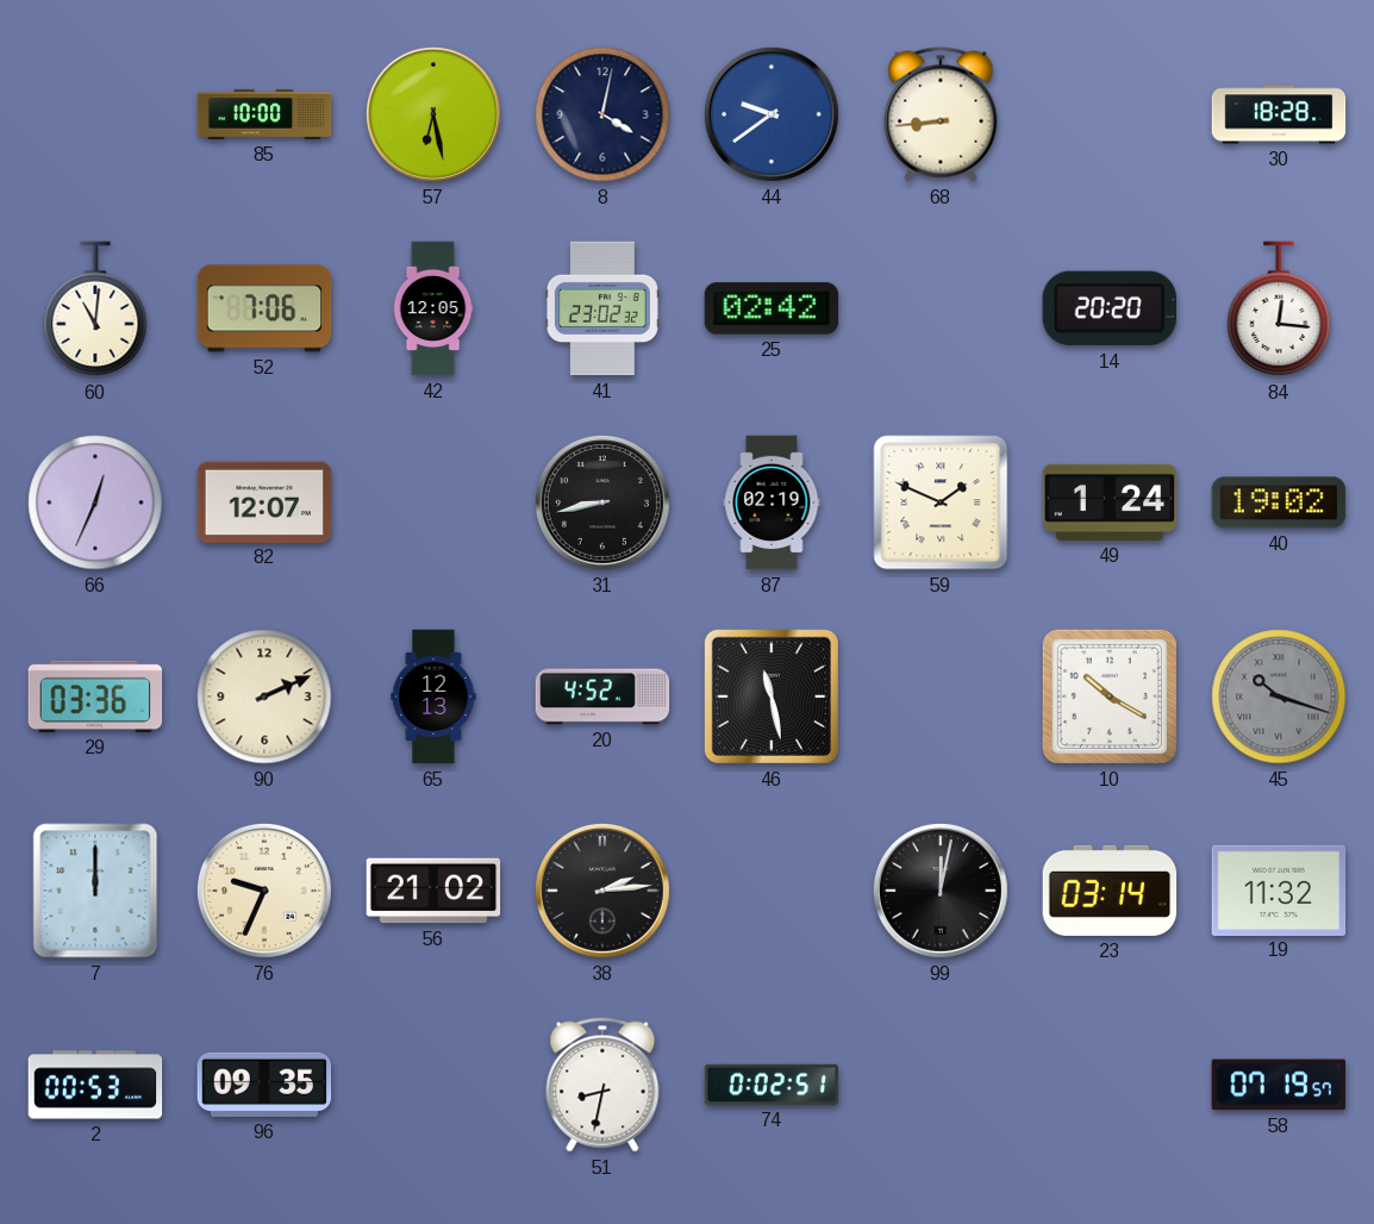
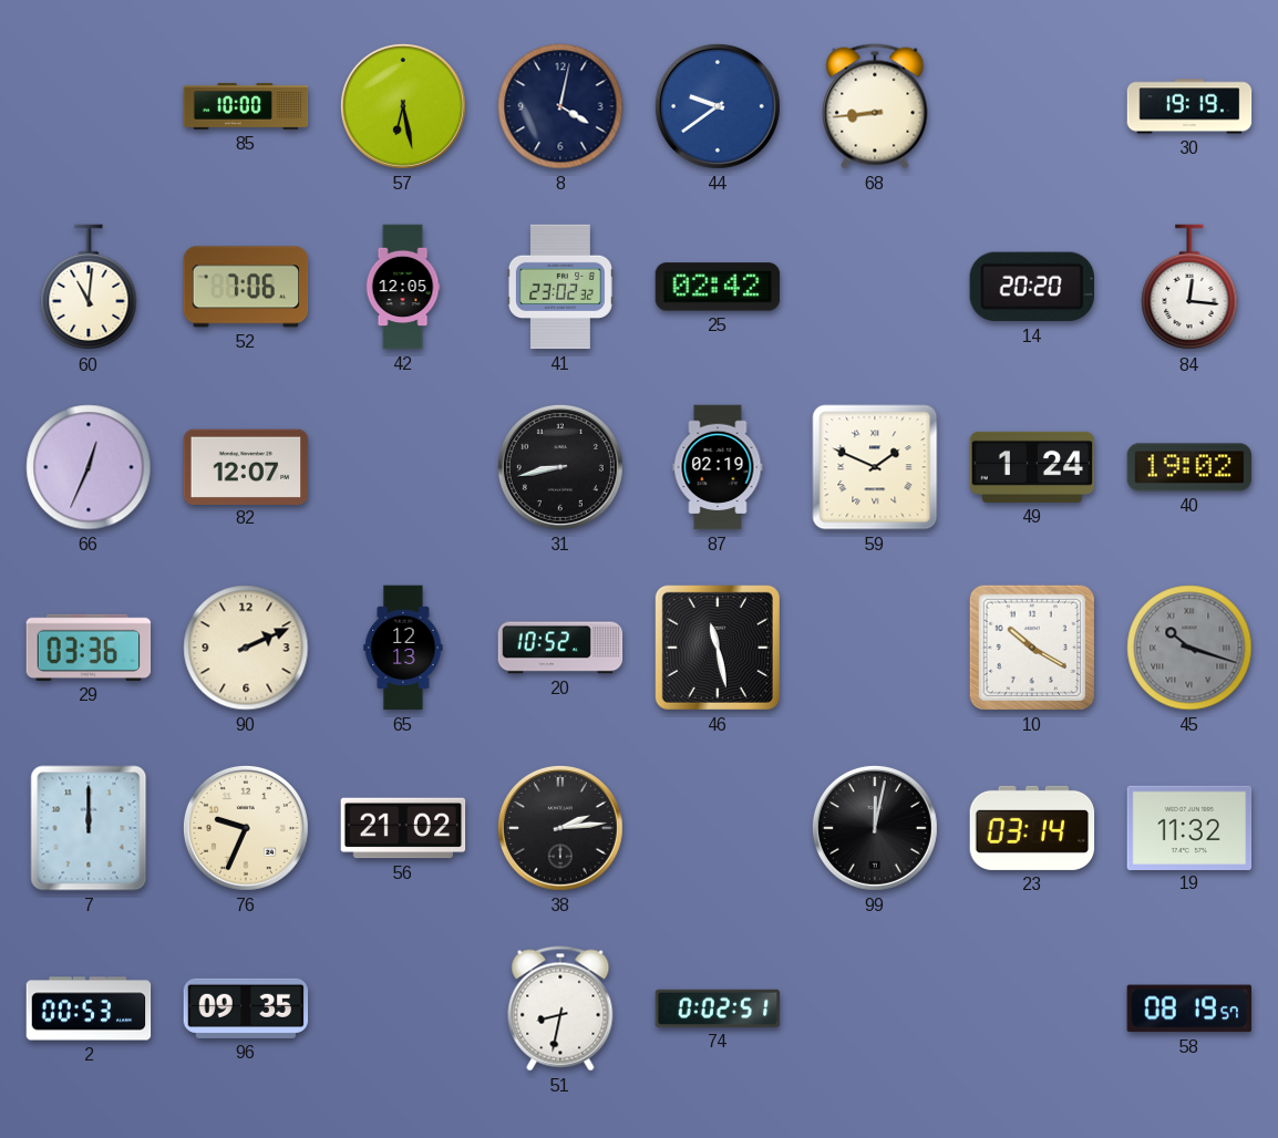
30: 18:28 -> 19:19 (1189, 106)
20: 4:52 -> 10:52 (560, 648)
58: 07:19 -> 08:19 (1188, 1008)
